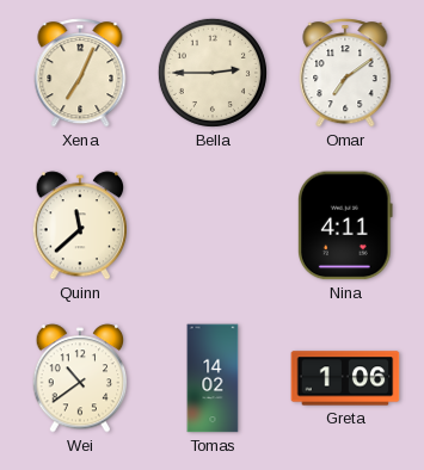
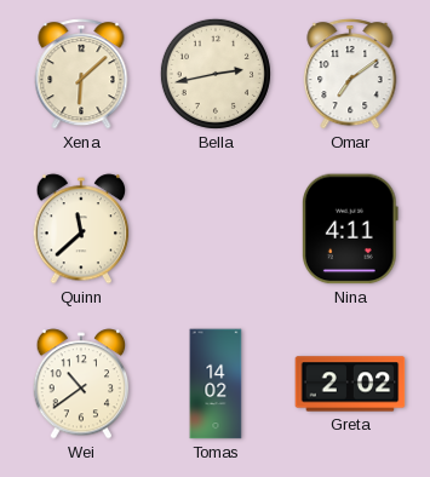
Xena: 7:04 -> 6:08 (81, 74)
Bella: 2:45 -> 2:43 (216, 74)
Greta: 1:06 -> 2:02 (350, 384)
